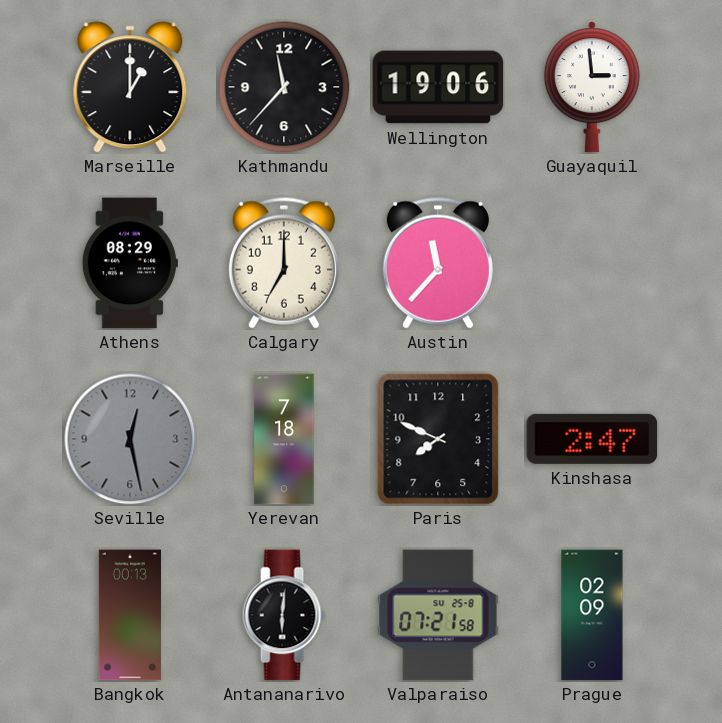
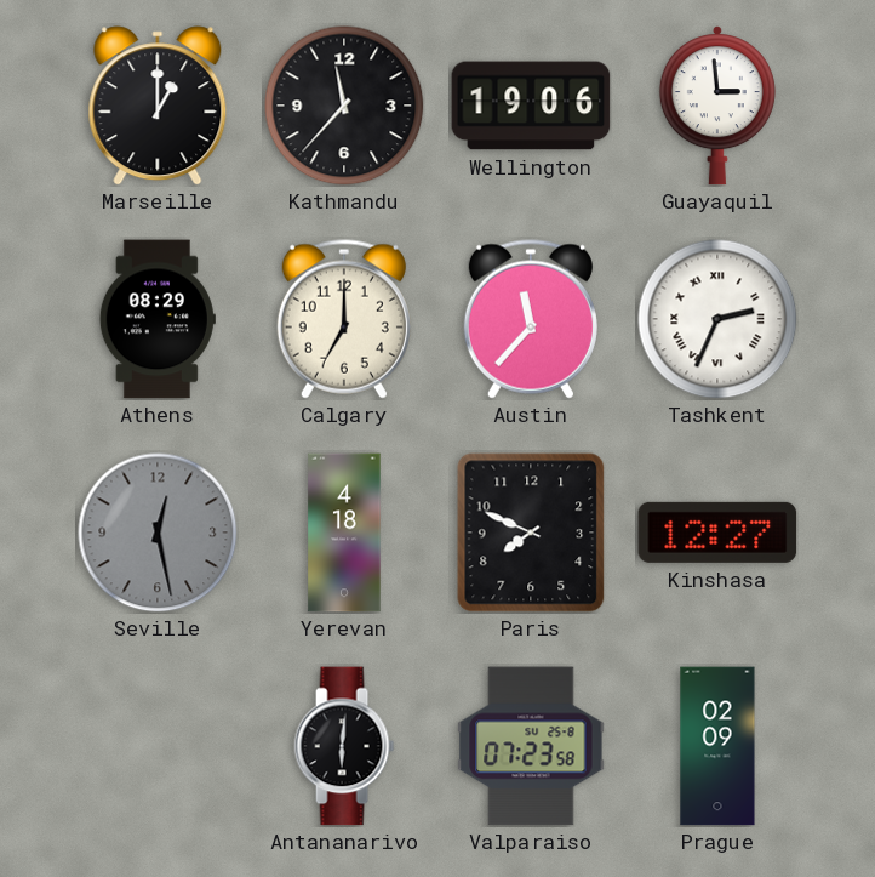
Tashkent: none -> 2:34 (717, 319)
Yerevan: 7:18 -> 4:18 (344, 533)
Kinshasa: 2:47 -> 12:27 (717, 533)
Bangkok: 00:13 -> none (130, 615)
Valparaiso: 07:21 -> 07:23 (531, 746)
